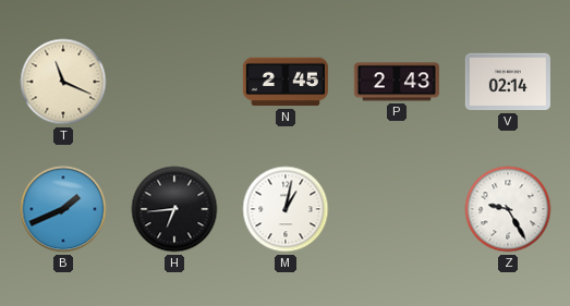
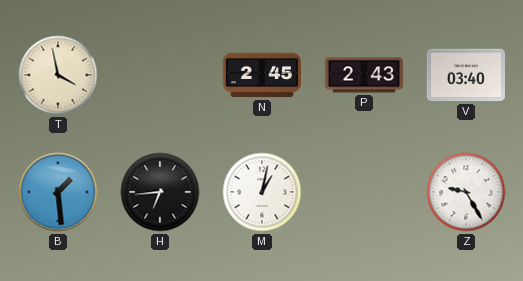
T: 11:19 -> 3:58 (58, 75)
V: 02:14 -> 03:40 (466, 75)
B: 1:41 -> 1:29 (58, 192)
